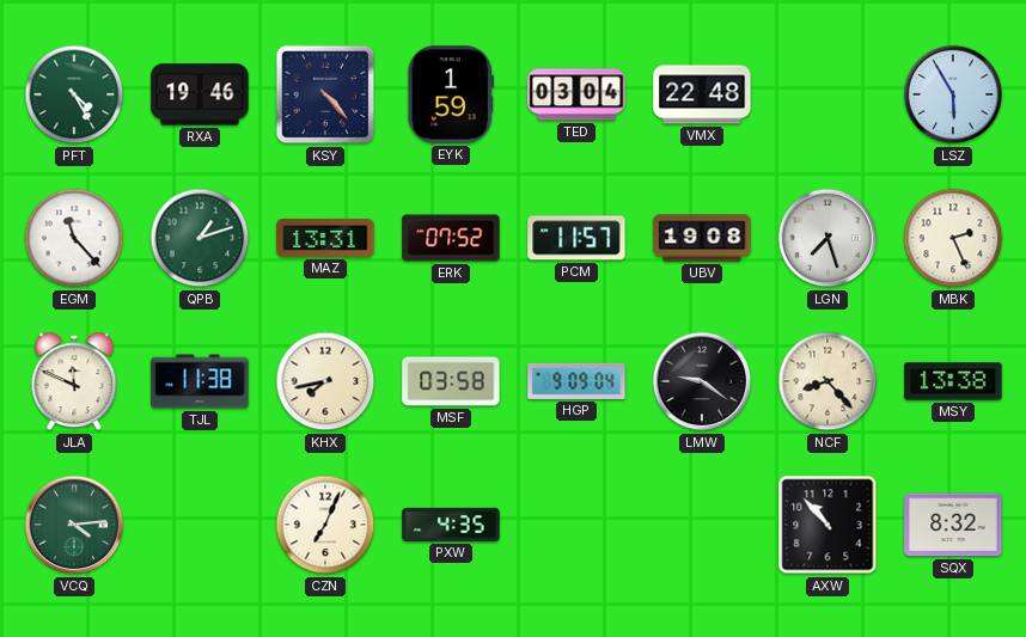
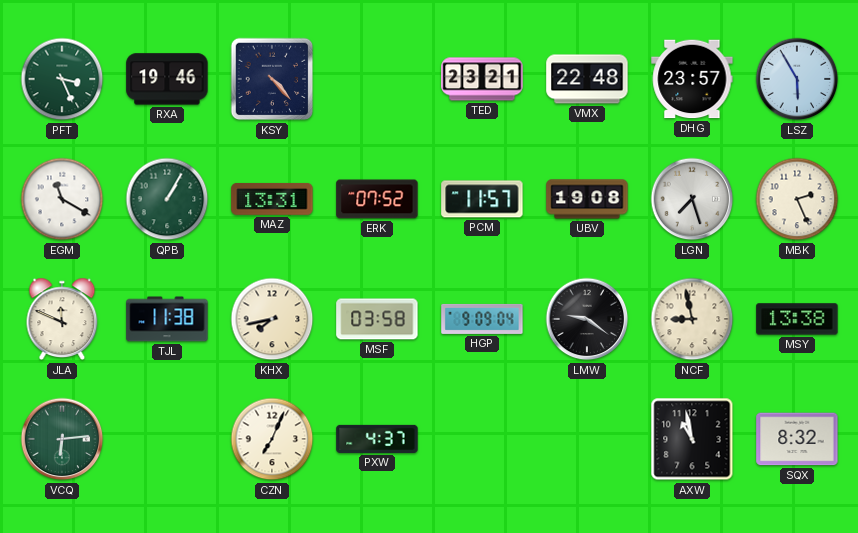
PFT: 4:25 -> 3:26 (62, 79)
EYK: 1:59 -> none (451, 94)
TED: 03:04 -> 23:21 (482, 79)
DHG: none -> 23:57 (692, 79)
EGM: 11:23 -> 11:20 (62, 199)
QPB: 1:12 -> 1:05 (167, 199)
NCF: 8:23 -> 8:58 (692, 319)
VCQ: 4:14 -> 6:14 (62, 439)
PXW: 4:35 -> 4:37 (377, 439)
AXW: 10:53 -> 10:58 (692, 439)
